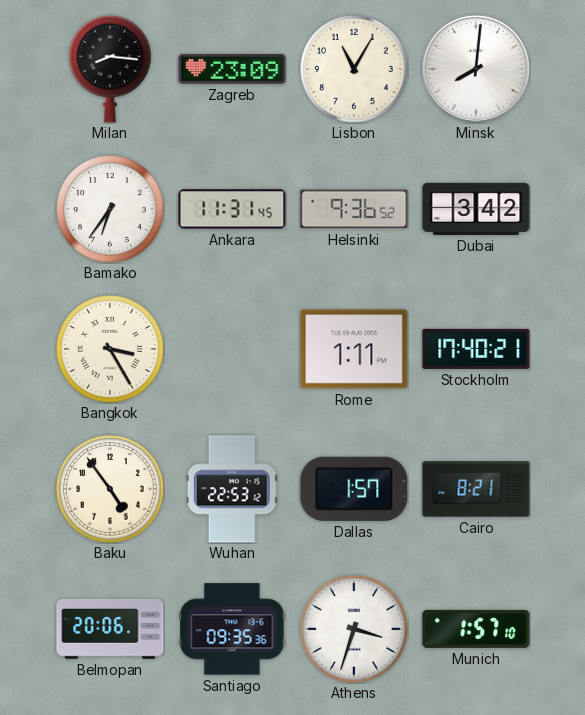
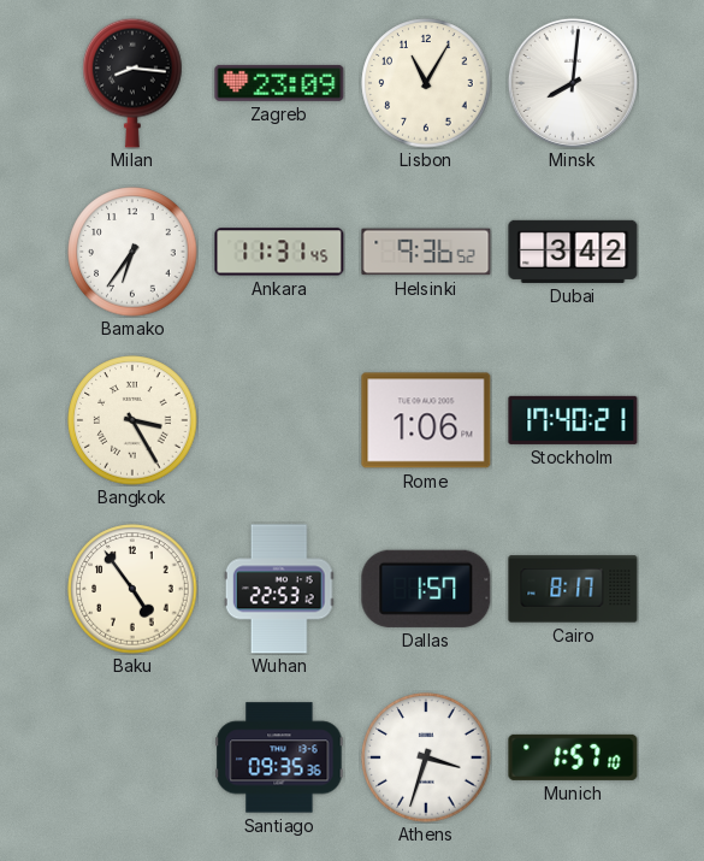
Rome: 1:11 -> 1:06 (426, 420)
Cairo: 8:21 -> 8:17 (573, 589)
Belmopan: 20:06 -> none (110, 629)
